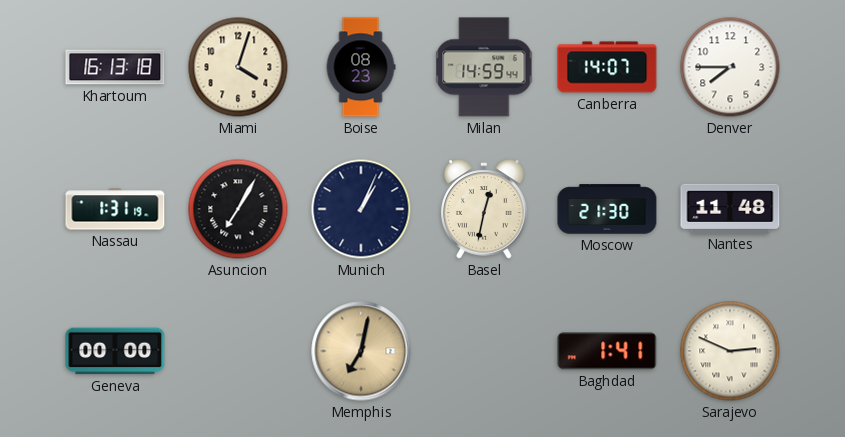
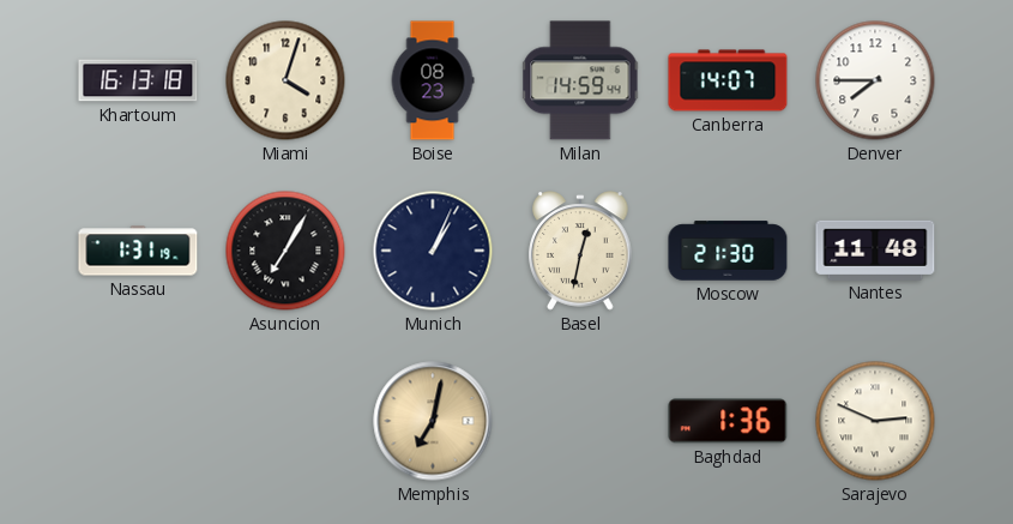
Geneva: 00:00 -> none (115, 351)
Baghdad: 1:41 -> 1:36 (728, 421)
